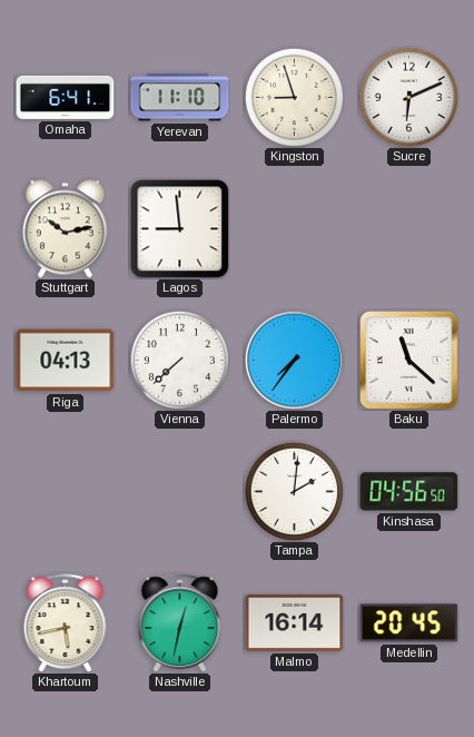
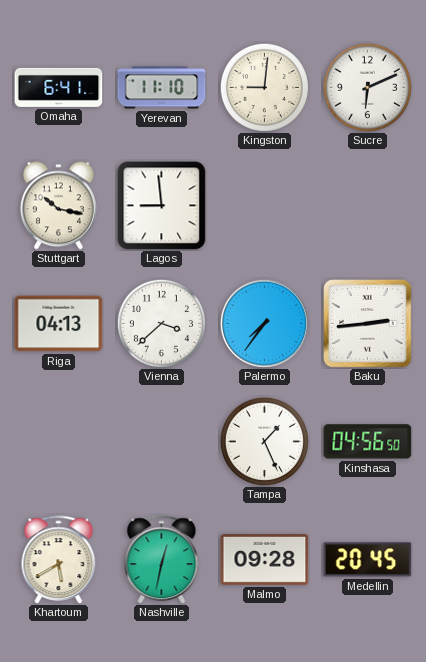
Kingston: 8:57 -> 9:01 (264, 87)
Stuttgart: 10:13 -> 10:17 (58, 206)
Vienna: 7:38 -> 3:38 (161, 323)
Baku: 11:22 -> 2:44 (368, 324)
Tampa: 2:01 -> 1:26 (264, 441)
Khartoum: 5:43 -> 5:40 (59, 560)
Malmo: 16:14 -> 09:28 (265, 559)
